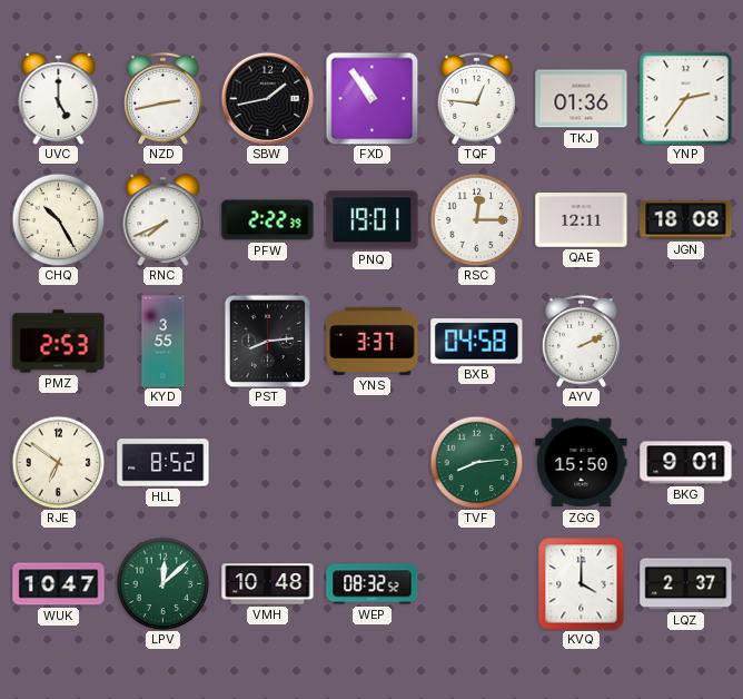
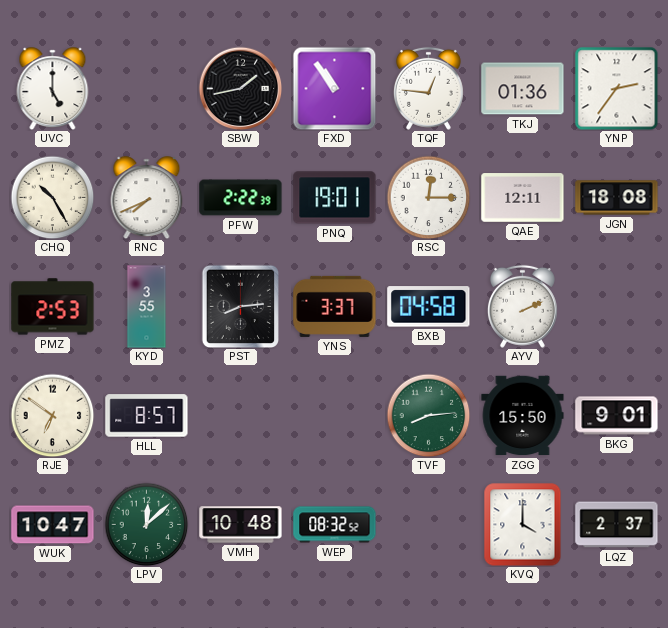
NZD: 2:43 -> none (162, 98)
HLL: 8:52 -> 8:57 (147, 416)
